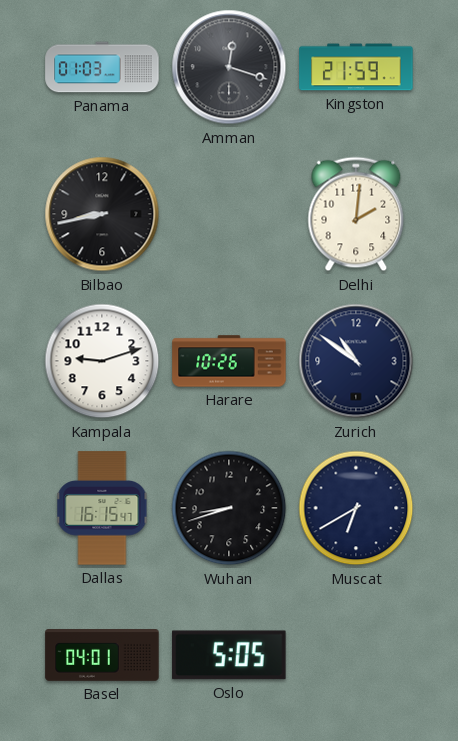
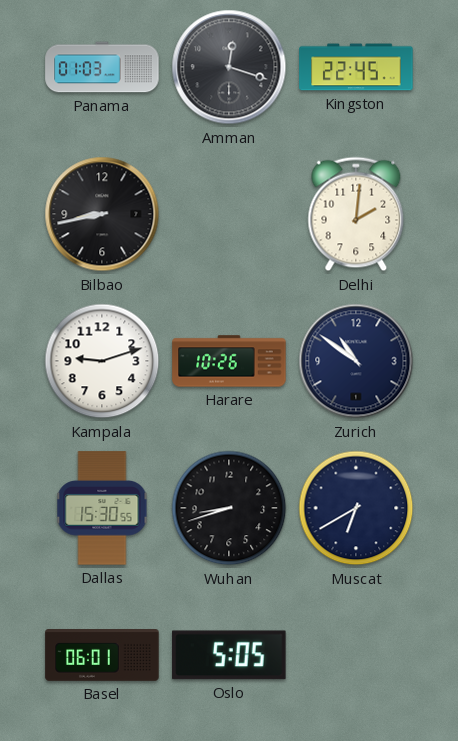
Kingston: 21:59 -> 22:45 (356, 67)
Dallas: 16:15 -> 15:30 (102, 508)
Basel: 04:01 -> 06:01 (102, 656)
